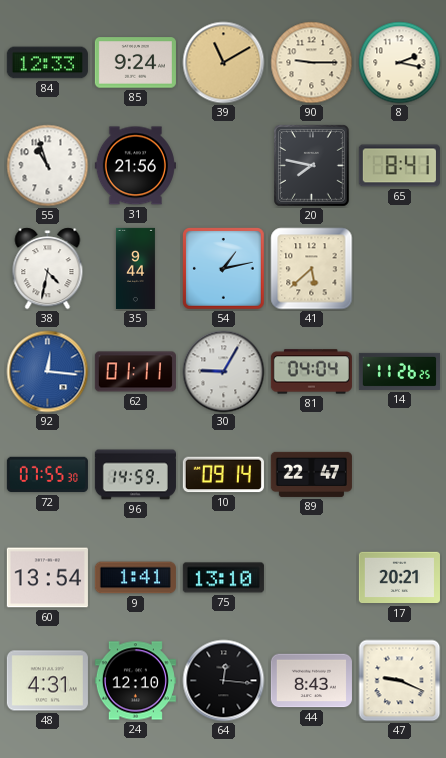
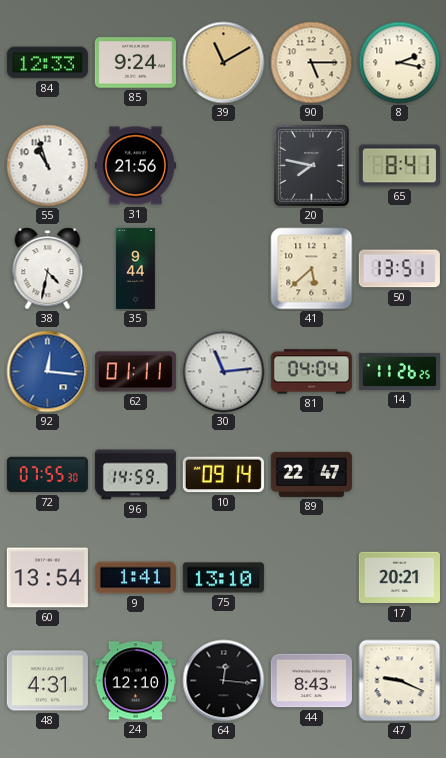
90: 9:15 -> 5:15 (312, 63)
54: 1:13 -> none (224, 269)
50: none -> 13:51 (399, 269)
30: 9:05 -> 11:14 (224, 372)
